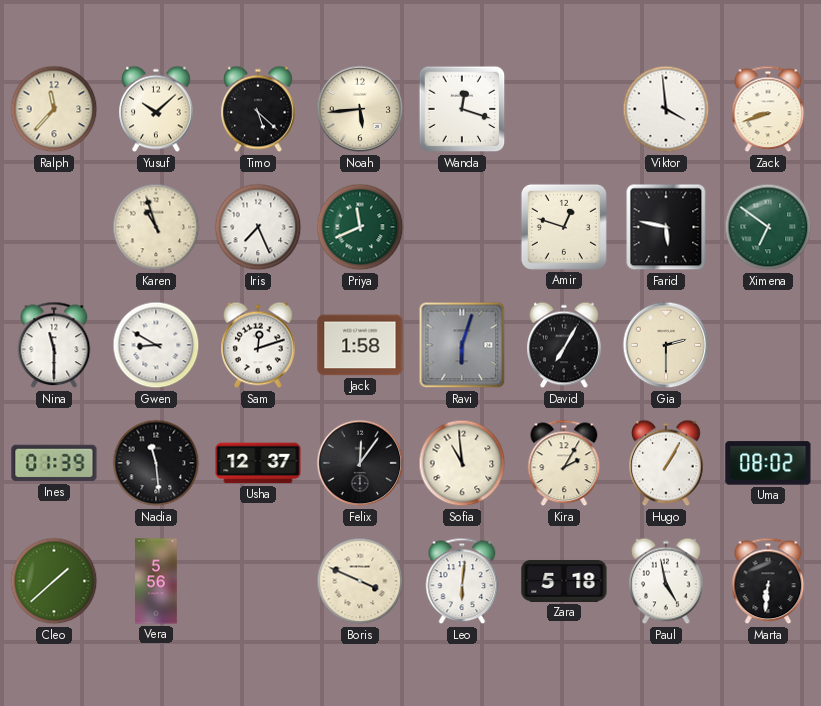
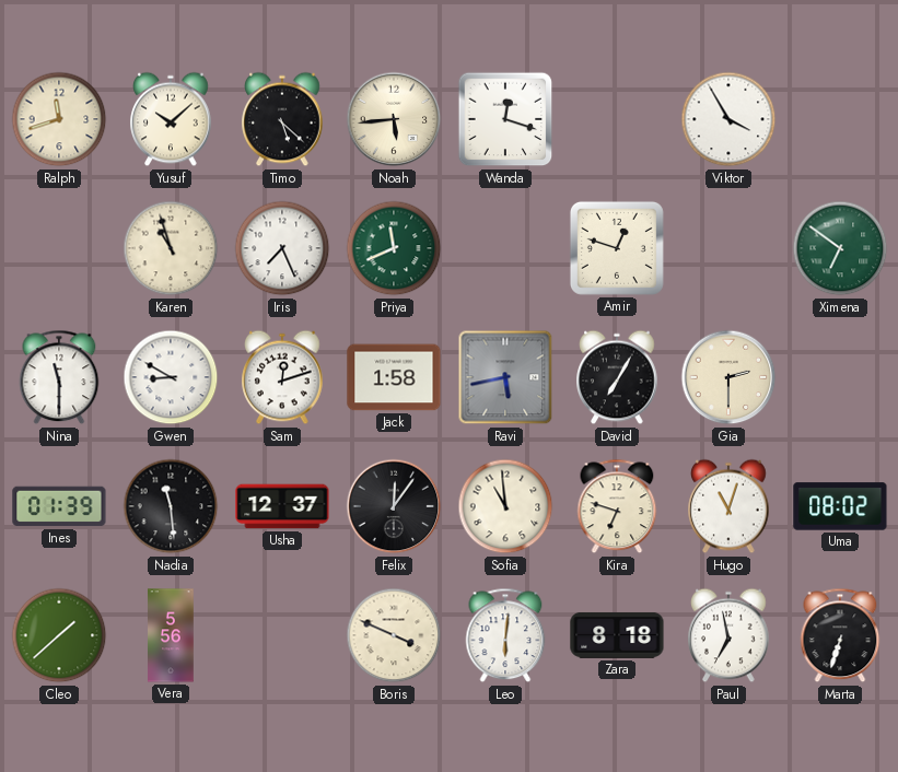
Ralph: 11:37 -> 11:42 (59, 119)
Viktor: 3:59 -> 3:55 (728, 119)
Zack: 8:42 -> none (768, 109)
Farid: 5:47 -> none (666, 227)
Ravi: 6:03 -> 5:43 (505, 377)
Kira: 2:05 -> 6:48 (617, 506)
Hugo: 1:05 -> 11:03 (728, 506)
Zara: 5:18 -> 8:18 (617, 635)
Paul: 4:58 -> 6:58 (728, 635)
Marta: 6:31 -> 6:33 (840, 635)
